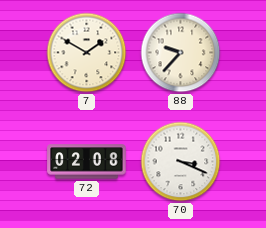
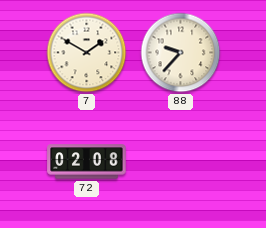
70: 3:19 -> none (181, 162)
